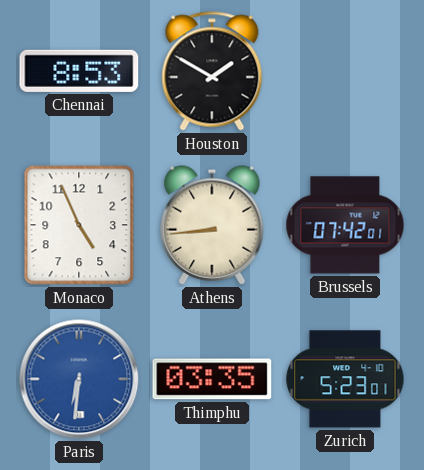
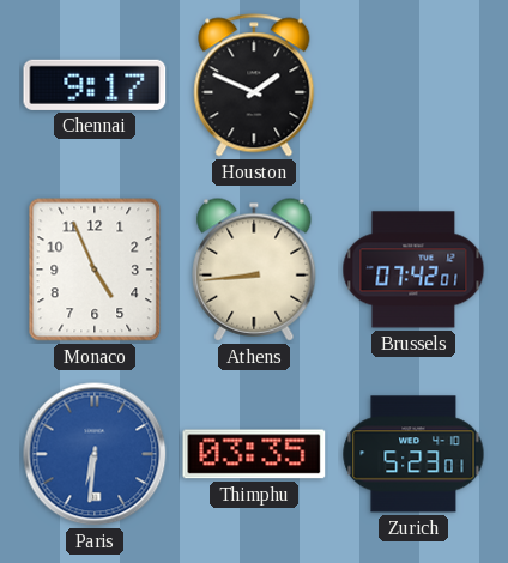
Chennai: 8:53 -> 9:17 (95, 85)
Houston: 1:50 -> 1:49 (254, 85)
